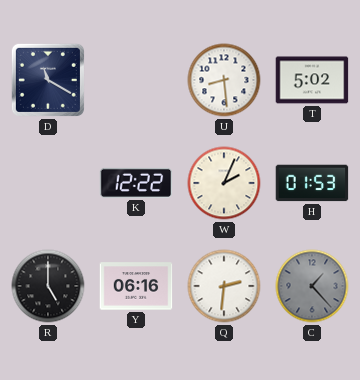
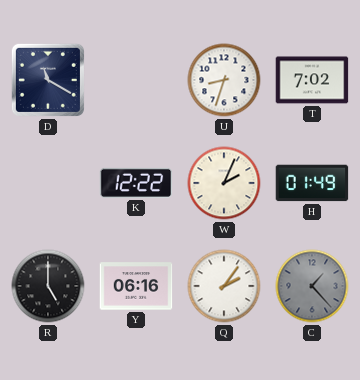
U: 8:29 -> 8:33 (224, 80)
T: 5:02 -> 7:02 (312, 80)
H: 01:53 -> 01:49 (312, 183)
Q: 2:31 -> 2:06 (224, 286)
